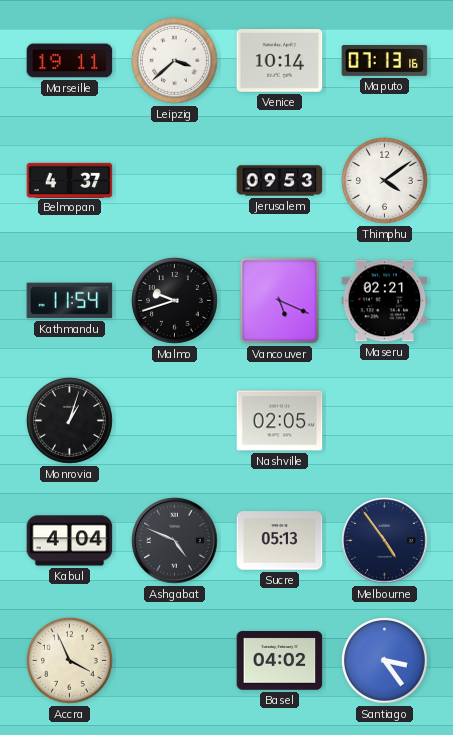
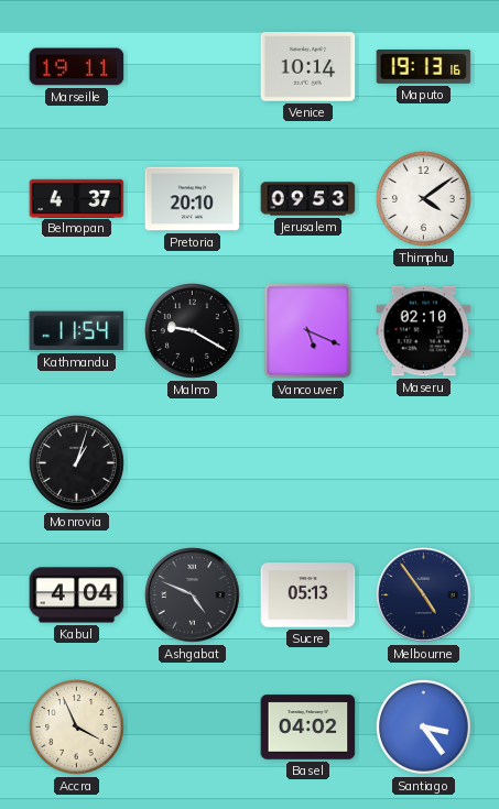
Leipzig: 3:38 -> none (175, 61)
Maputo: 07:13 -> 19:13 (424, 67)
Pretoria: none -> 20:10 (193, 199)
Malmo: 9:42 -> 9:20 (193, 331)
Maseru: 02:21 -> 02:10 (424, 331)
Nashville: 02:05 -> none (280, 421)
